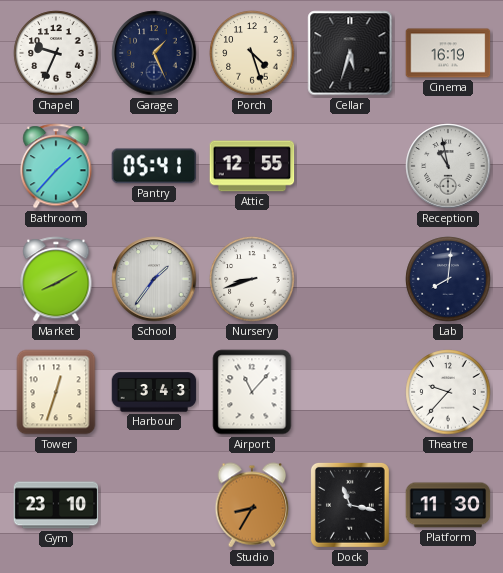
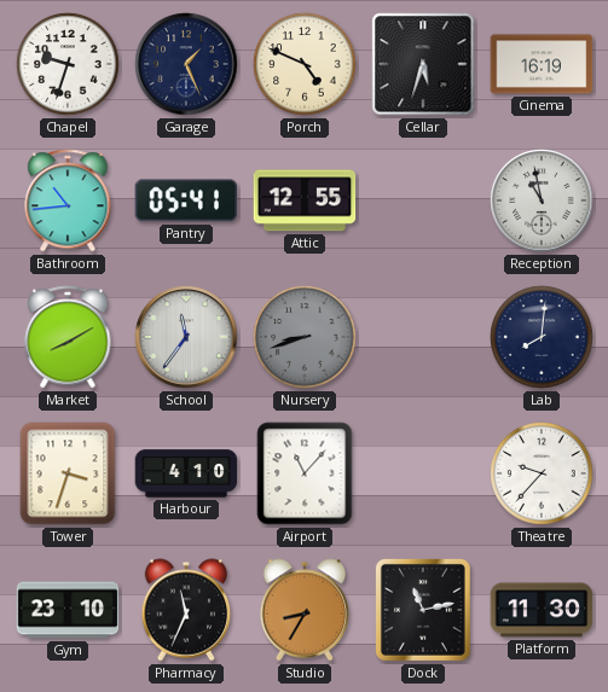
Chapel: 9:34 -> 9:33 (68, 64)
Porch: 4:27 -> 4:49 (305, 64)
Bathroom: 1:37 -> 10:44 (68, 200)
School: 1:36 -> 11:36 (186, 337)
Nursery dial: white -> grey (305, 337)
Tower: 12:33 -> 3:33 (68, 473)
Harbour: 3:43 -> 4:10 (186, 473)
Pharmacy: none -> 11:34 (186, 610)
Dock: 11:17 -> 11:13 (423, 610)
